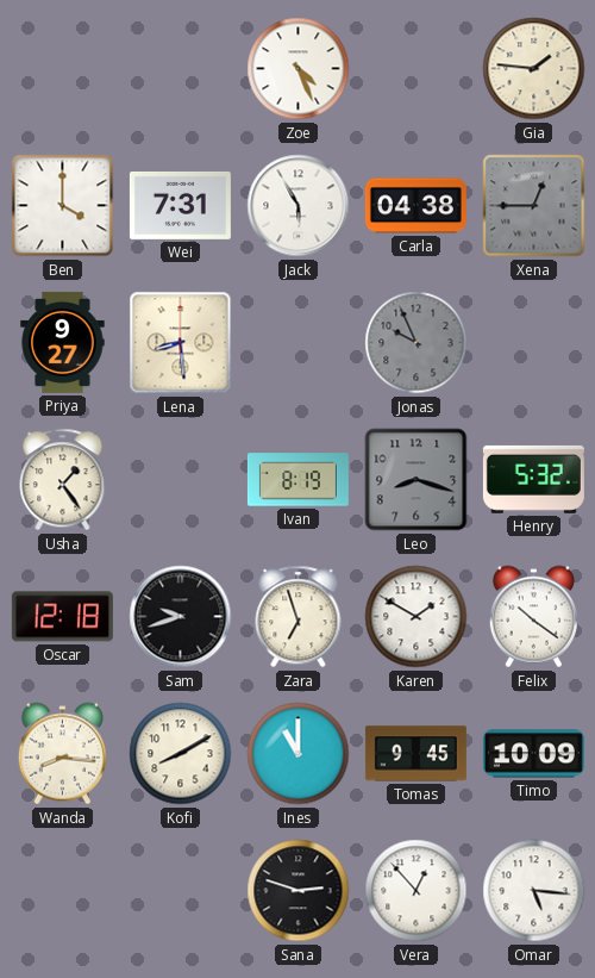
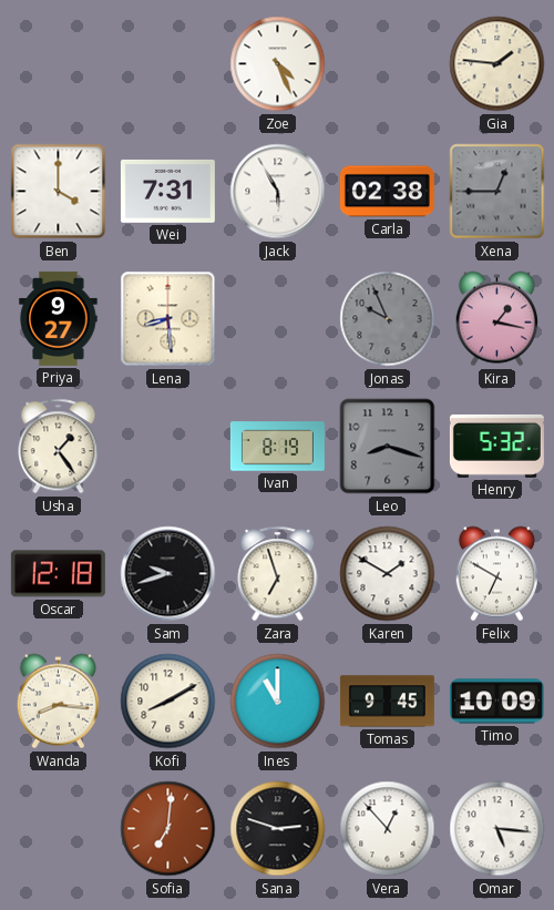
Carla: 04:38 -> 02:38 (387, 192)
Kira: none -> 1:17 (496, 319)
Felix: 10:21 -> 6:50 (496, 574)
Sofia: none -> 7:01 (168, 829)
